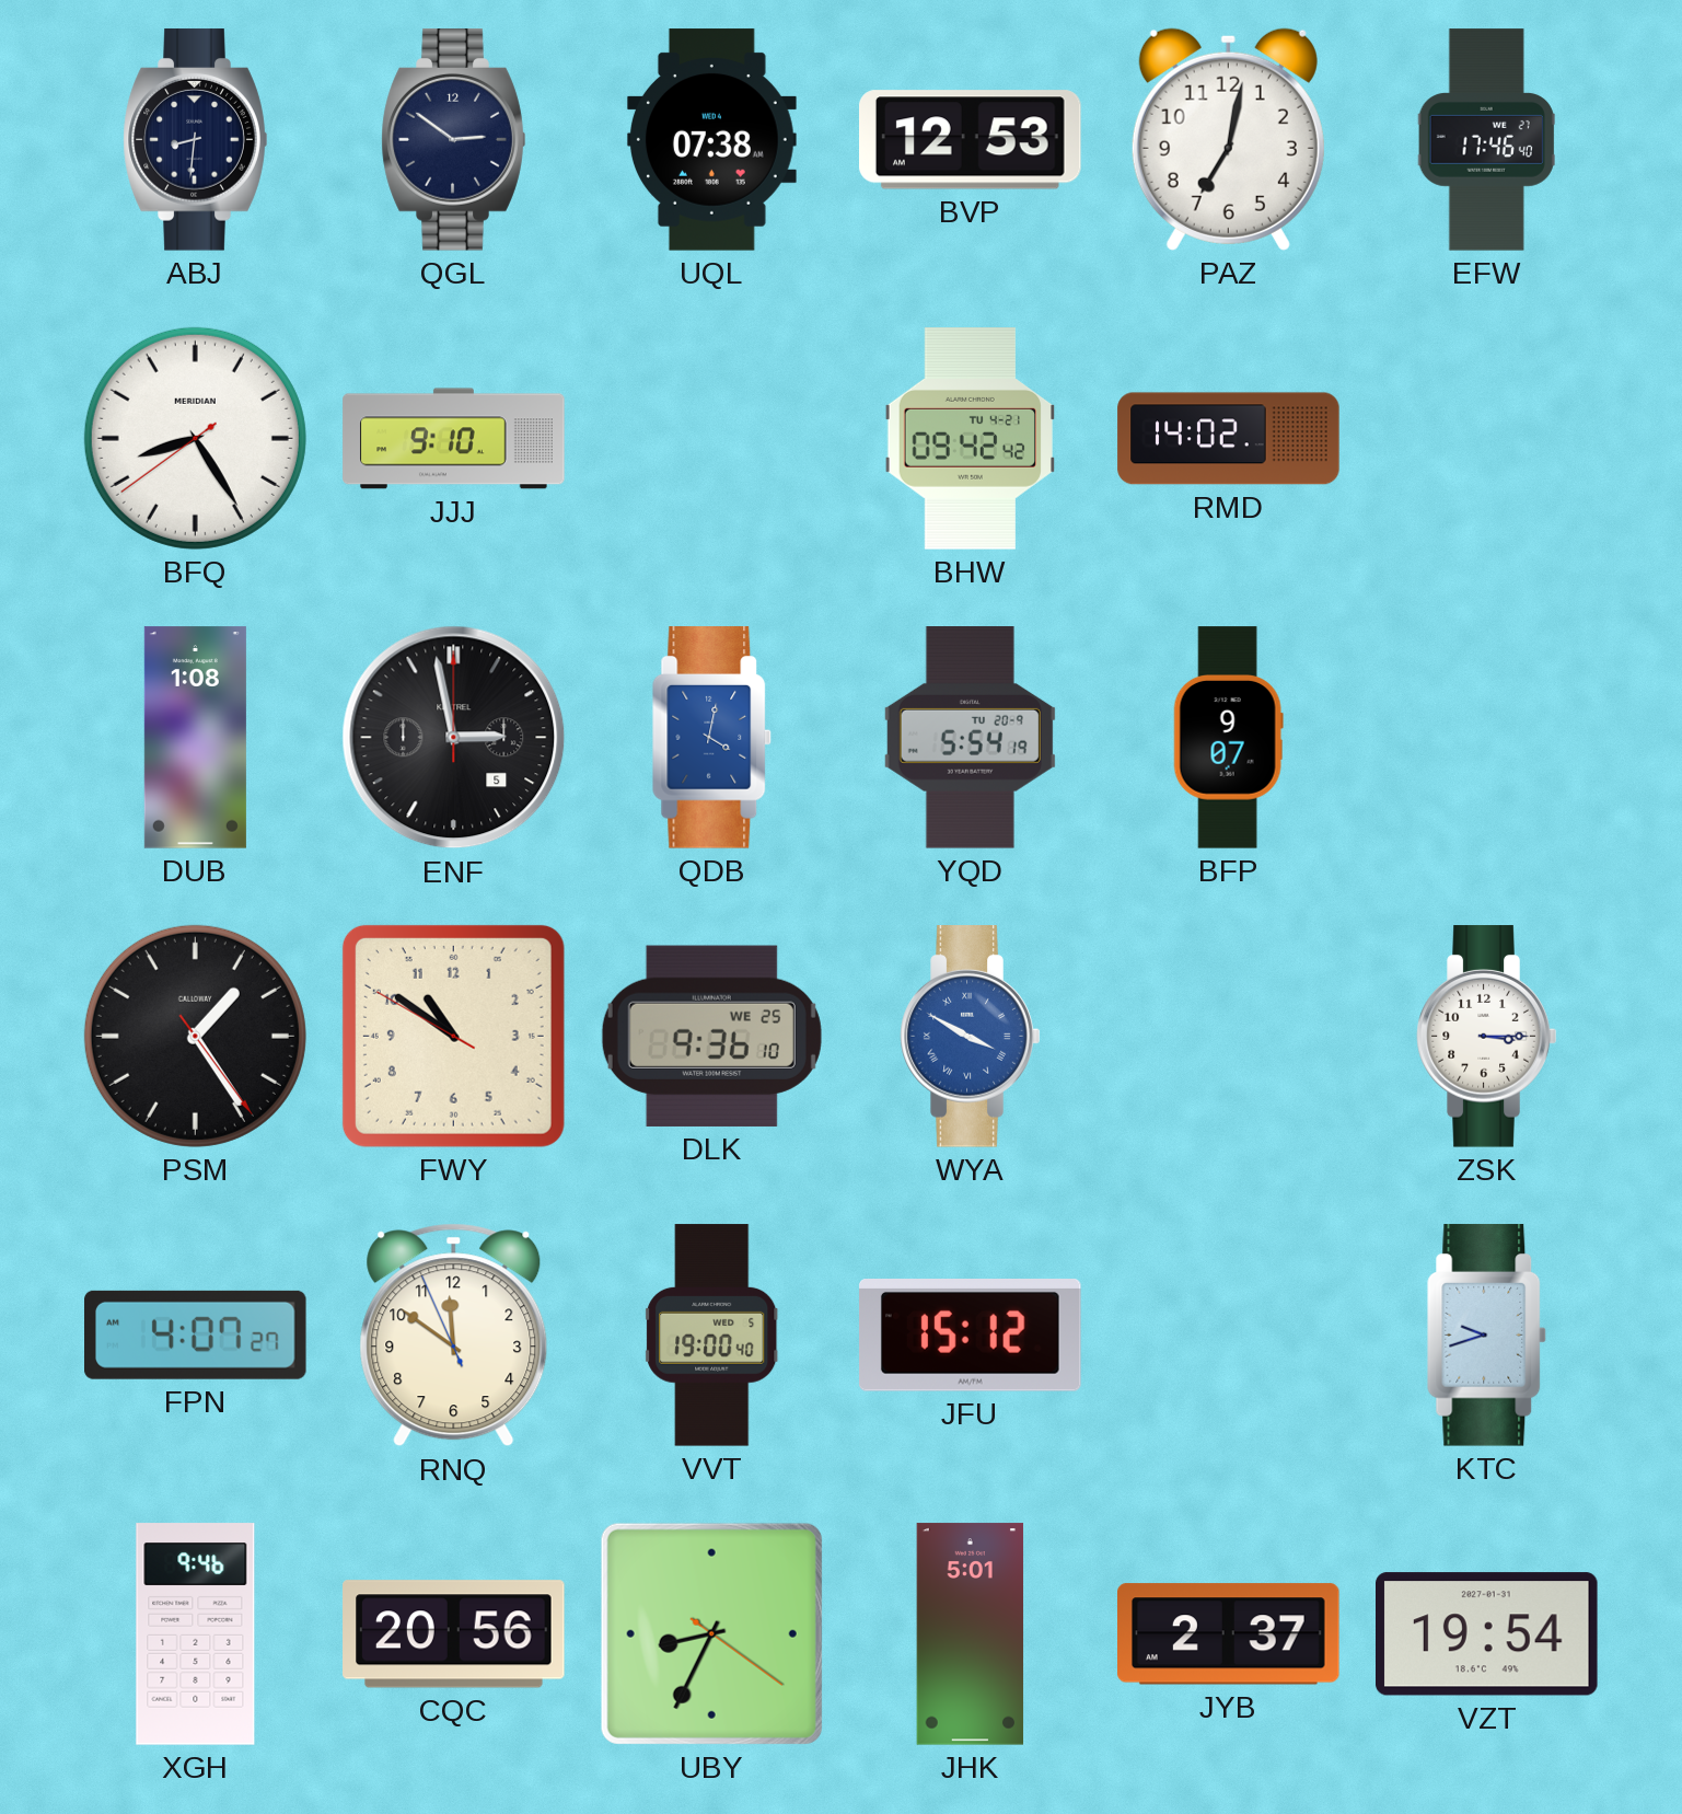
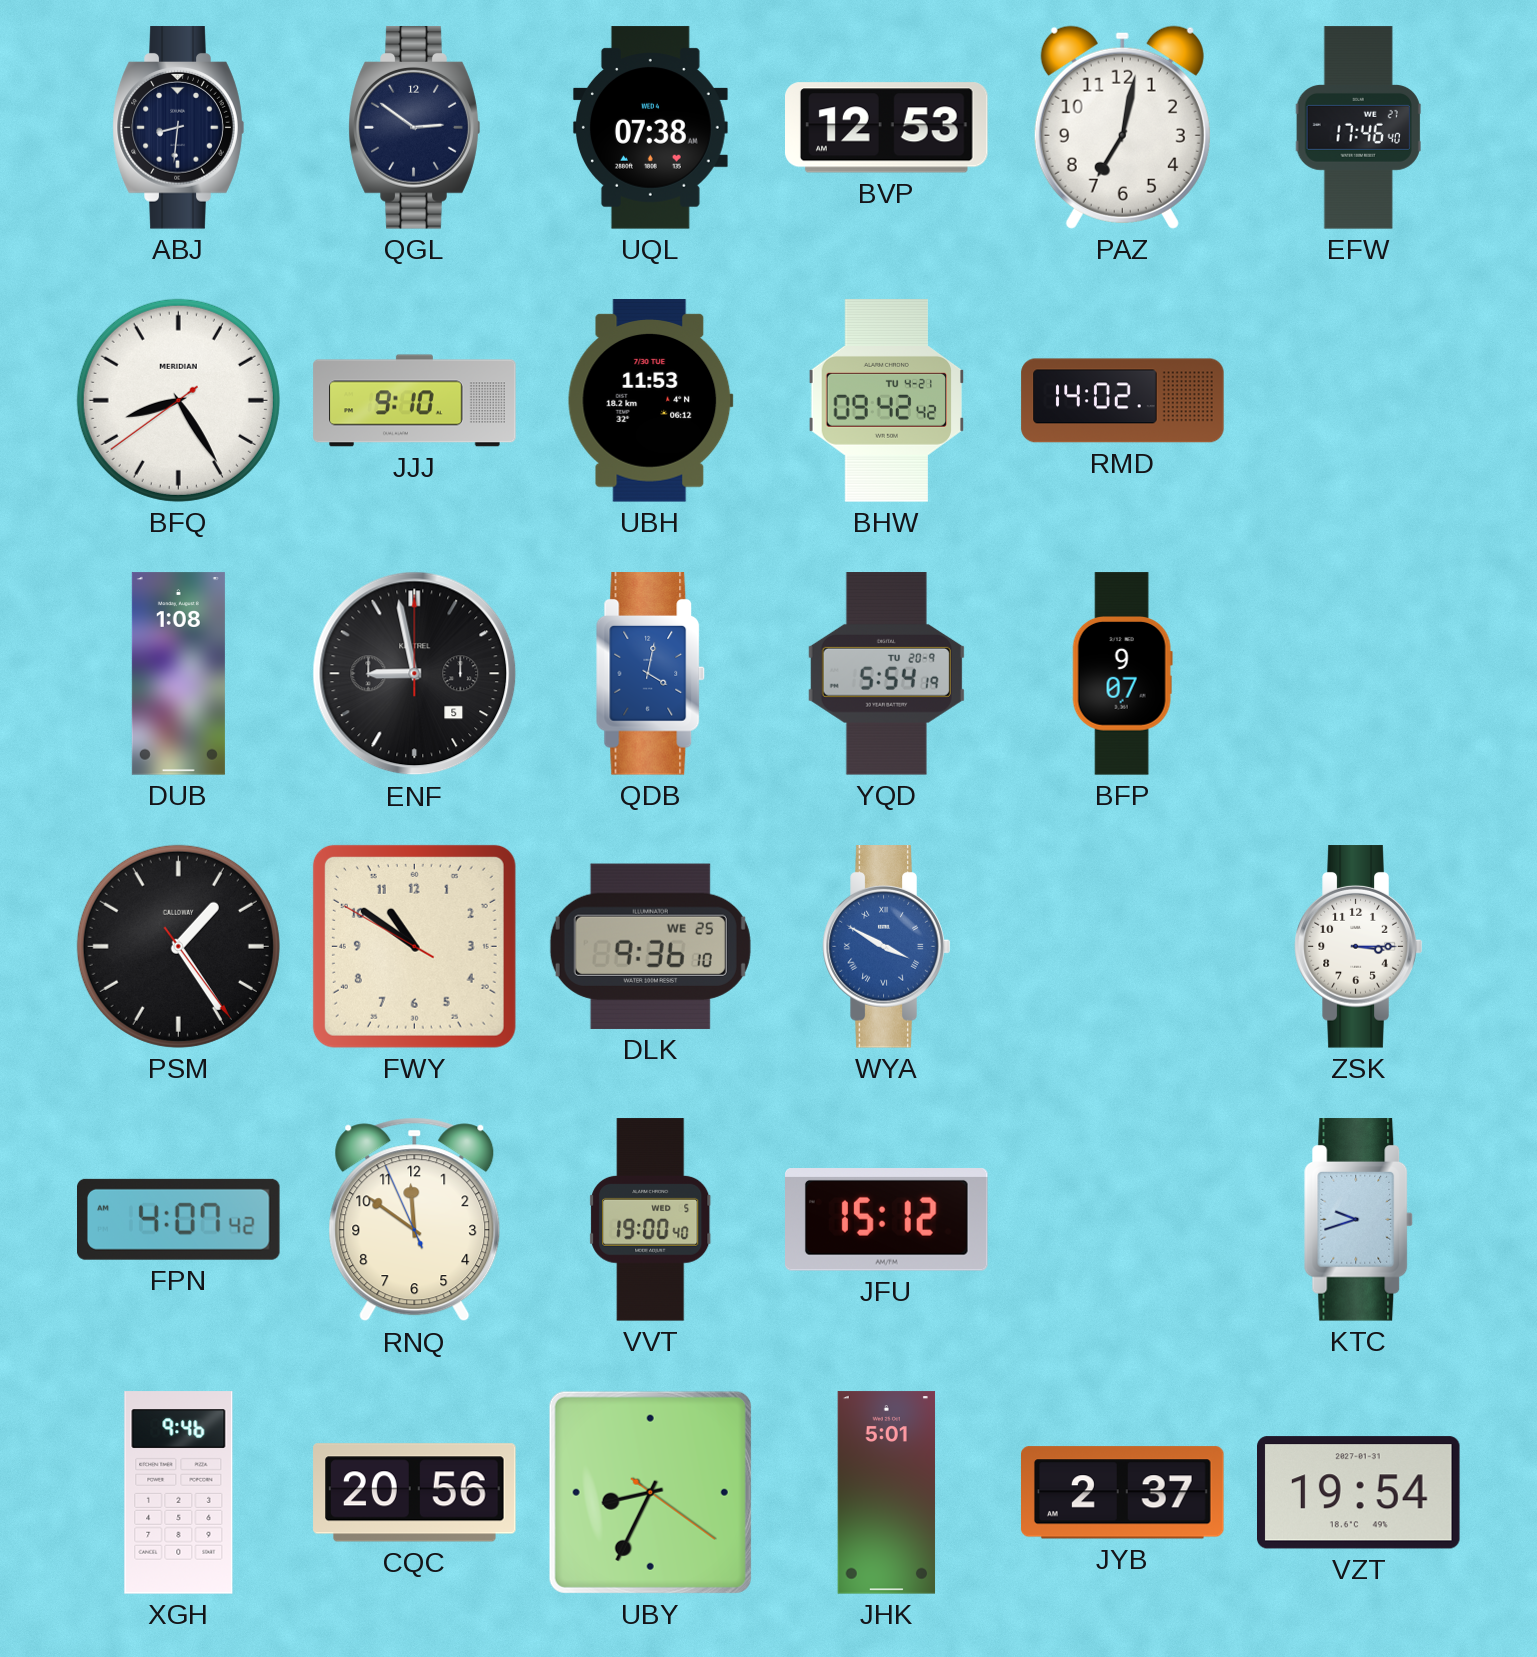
UBH: none -> 11:53 (650, 401)
ENF: 2:58 -> 8:58 (415, 674)
FPN: 4:07:27 -> 4:07:42 (179, 1219)
